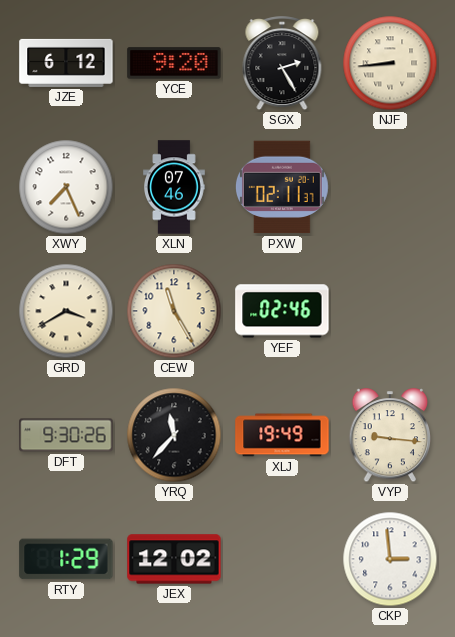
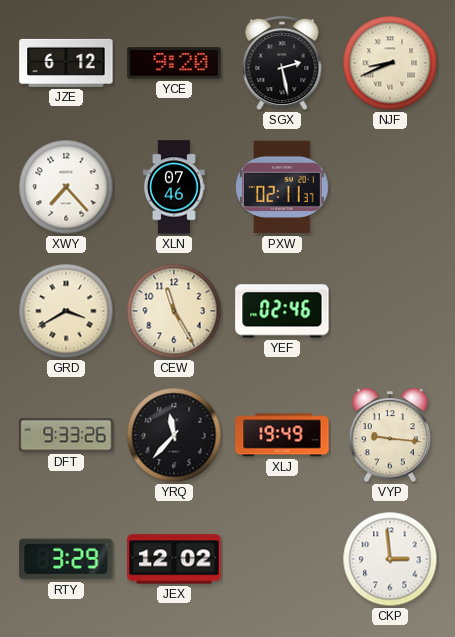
SGX: 2:25 -> 2:28 (282, 64)
NJF: 8:44 -> 8:41 (390, 63)
XWY: 7:26 -> 7:23 (66, 187)
DFT: 9:30 -> 9:33 (66, 435)
RTY: 1:29 -> 3:29 (66, 559)
